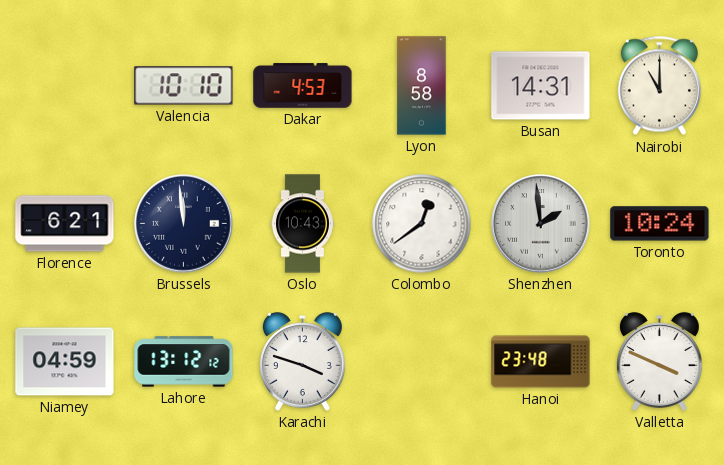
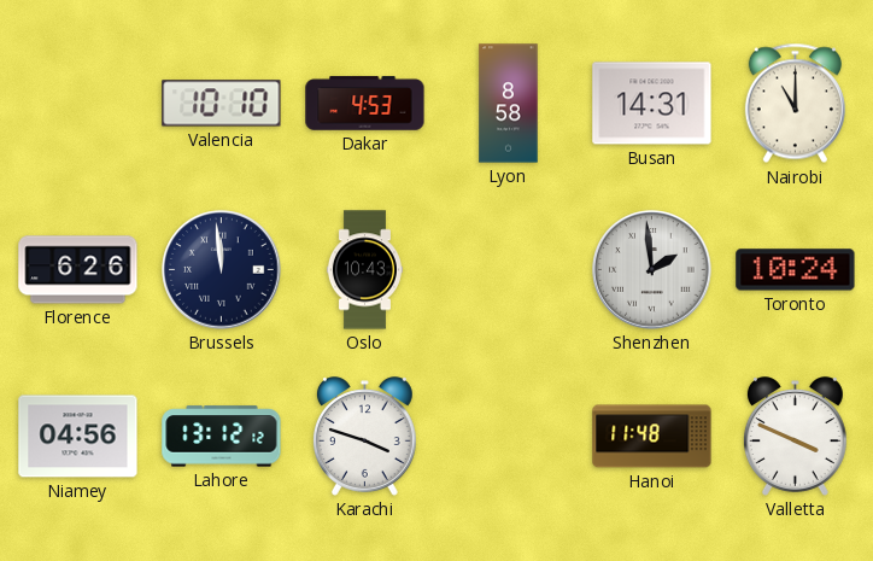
Florence: 6:21 -> 6:26 (78, 270)
Colombo: 12:39 -> none (422, 224)
Niamey: 04:59 -> 04:56 (78, 437)
Hanoi: 23:48 -> 11:48 (652, 437)
